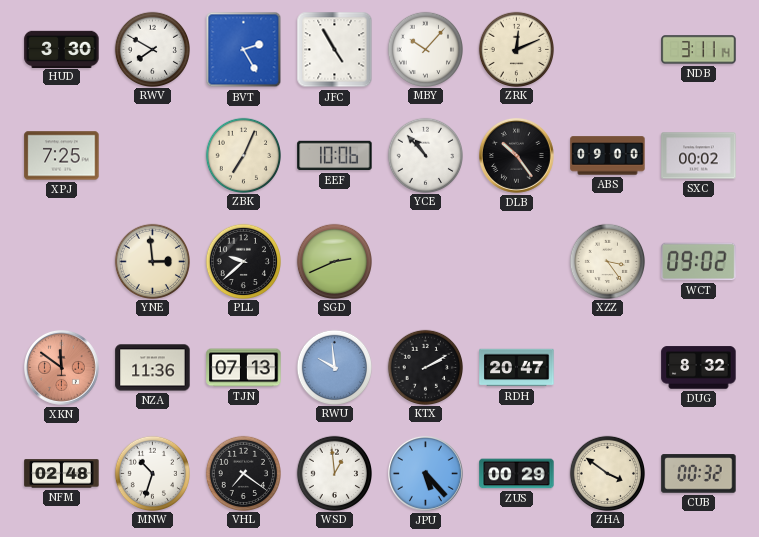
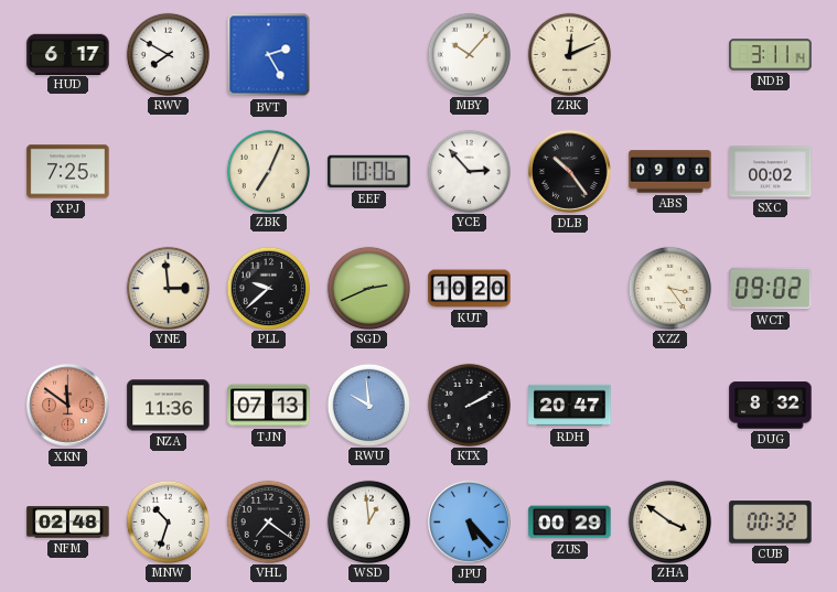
HUD: 3:30 -> 6:17 (68, 54)
JFC: 4:55 -> none (335, 50)
YCE: 10:53 -> 2:53 (469, 171)
KUT: none -> 10:20 (470, 289)
